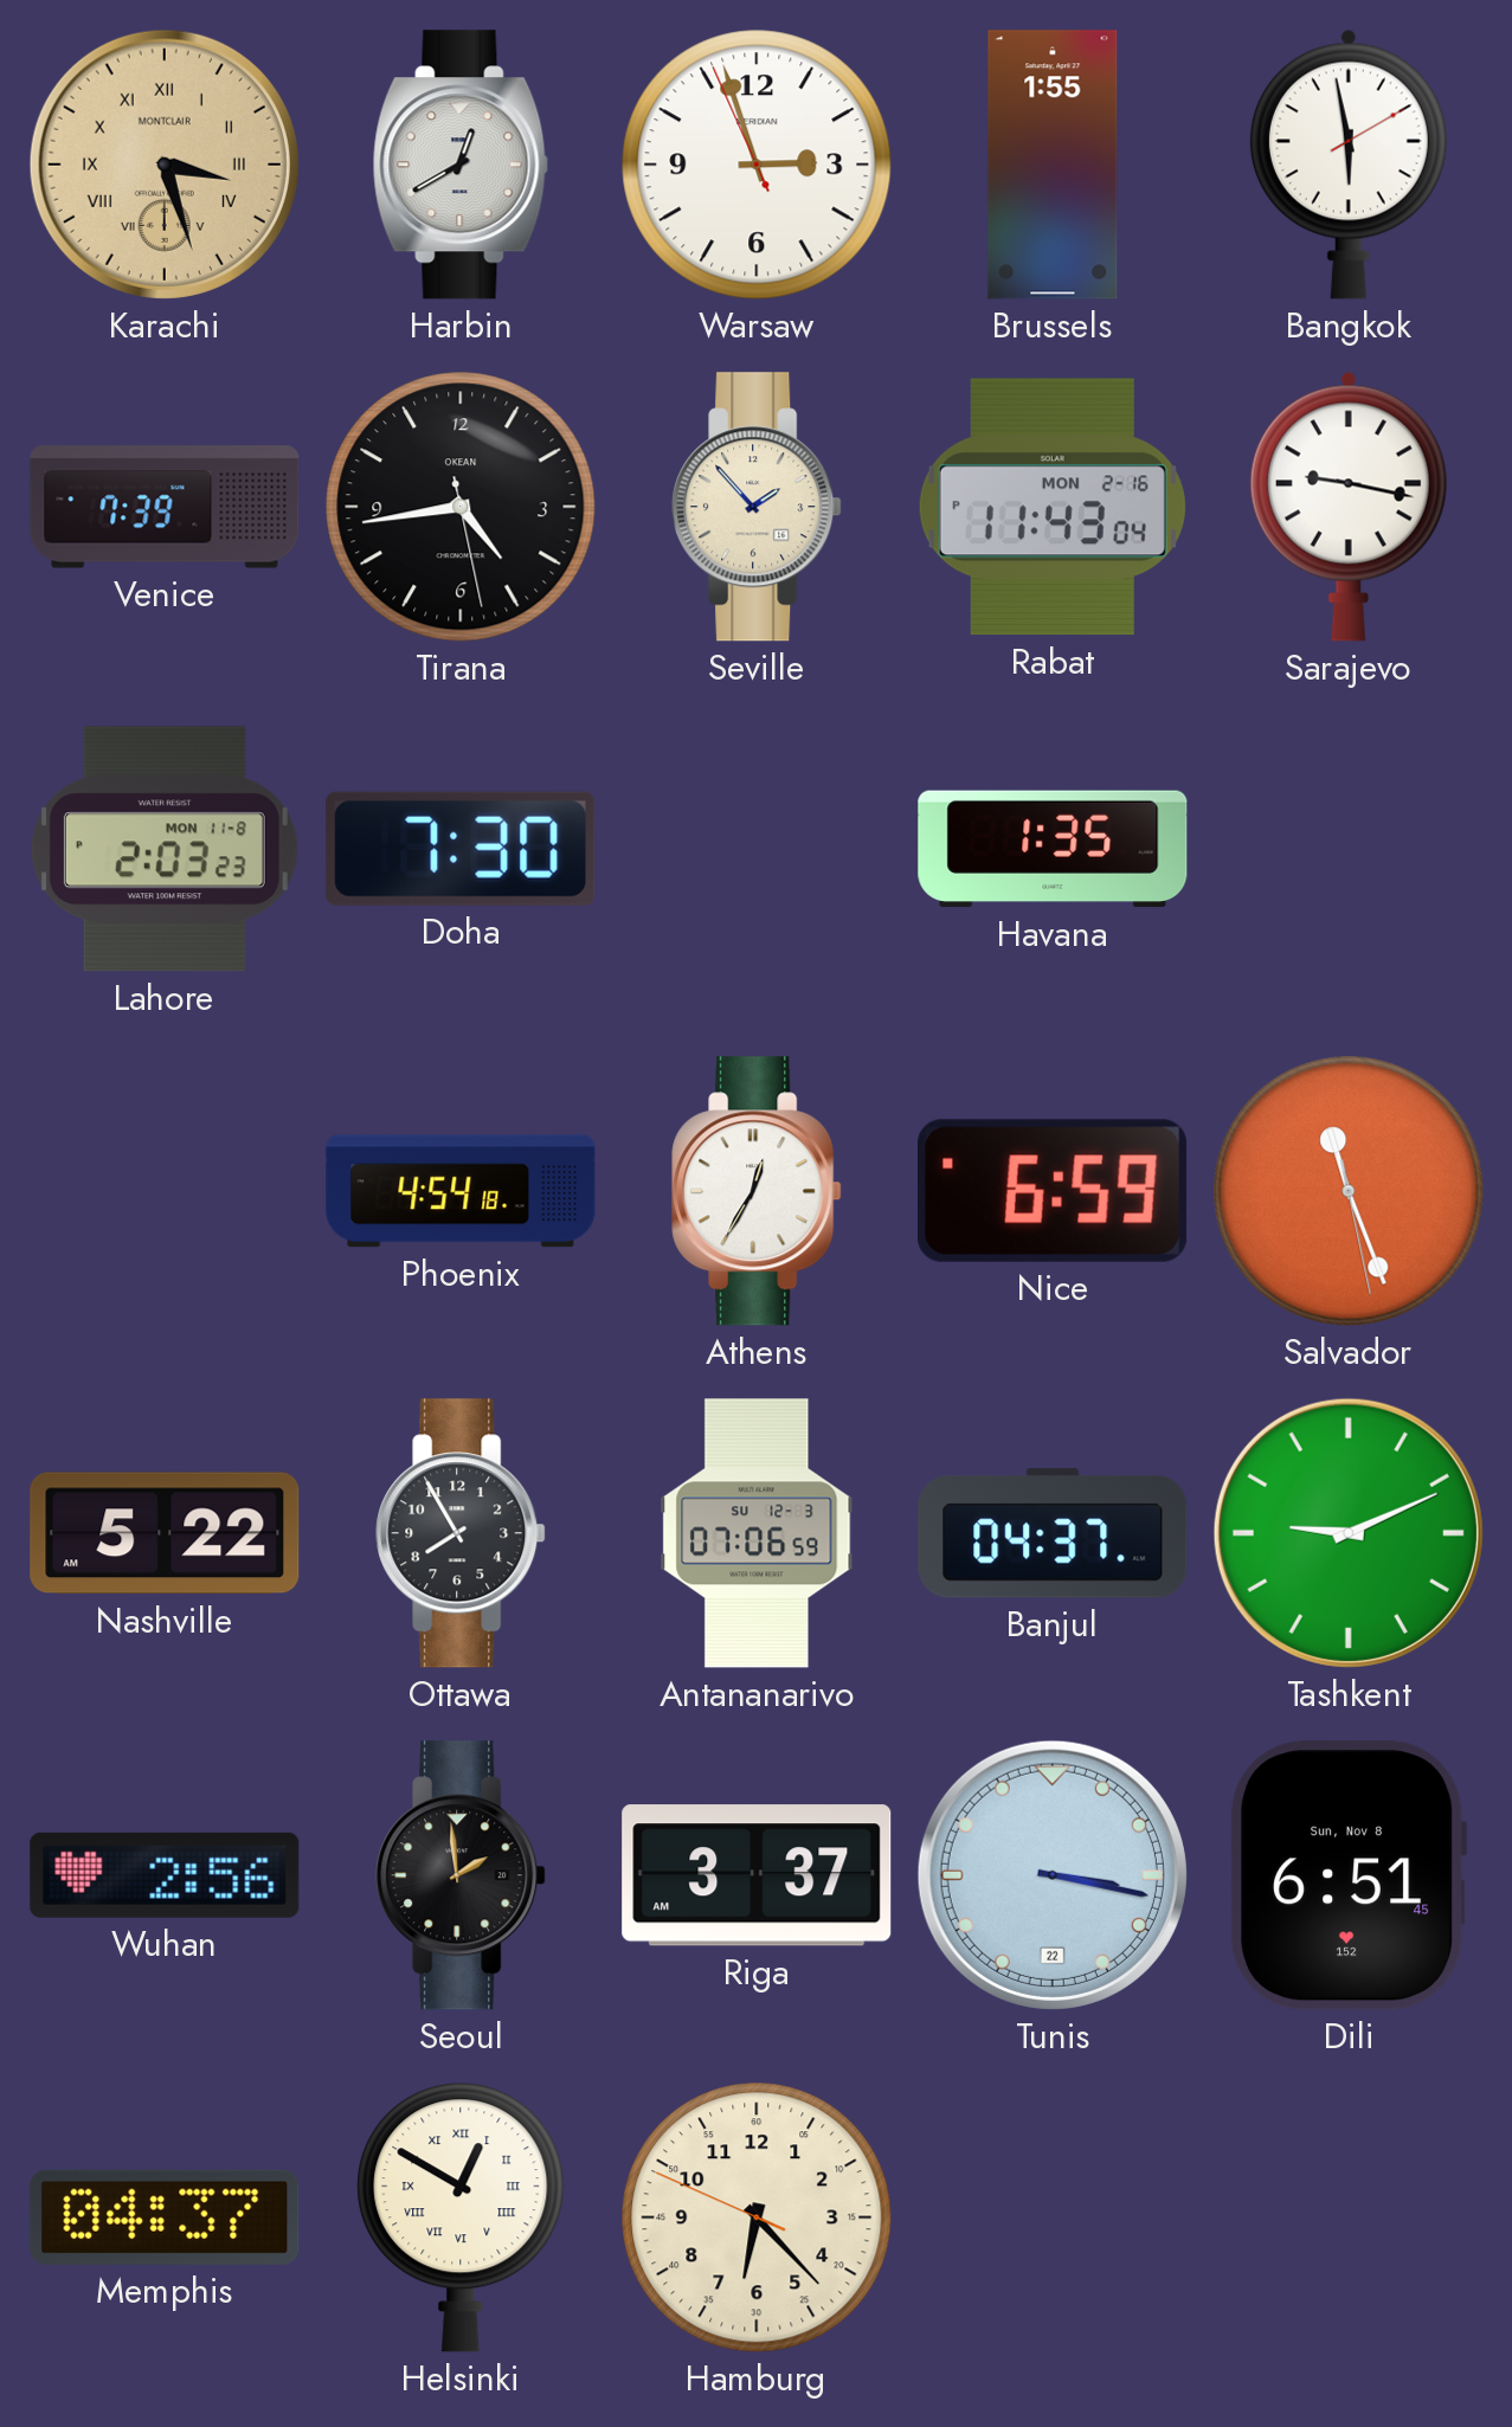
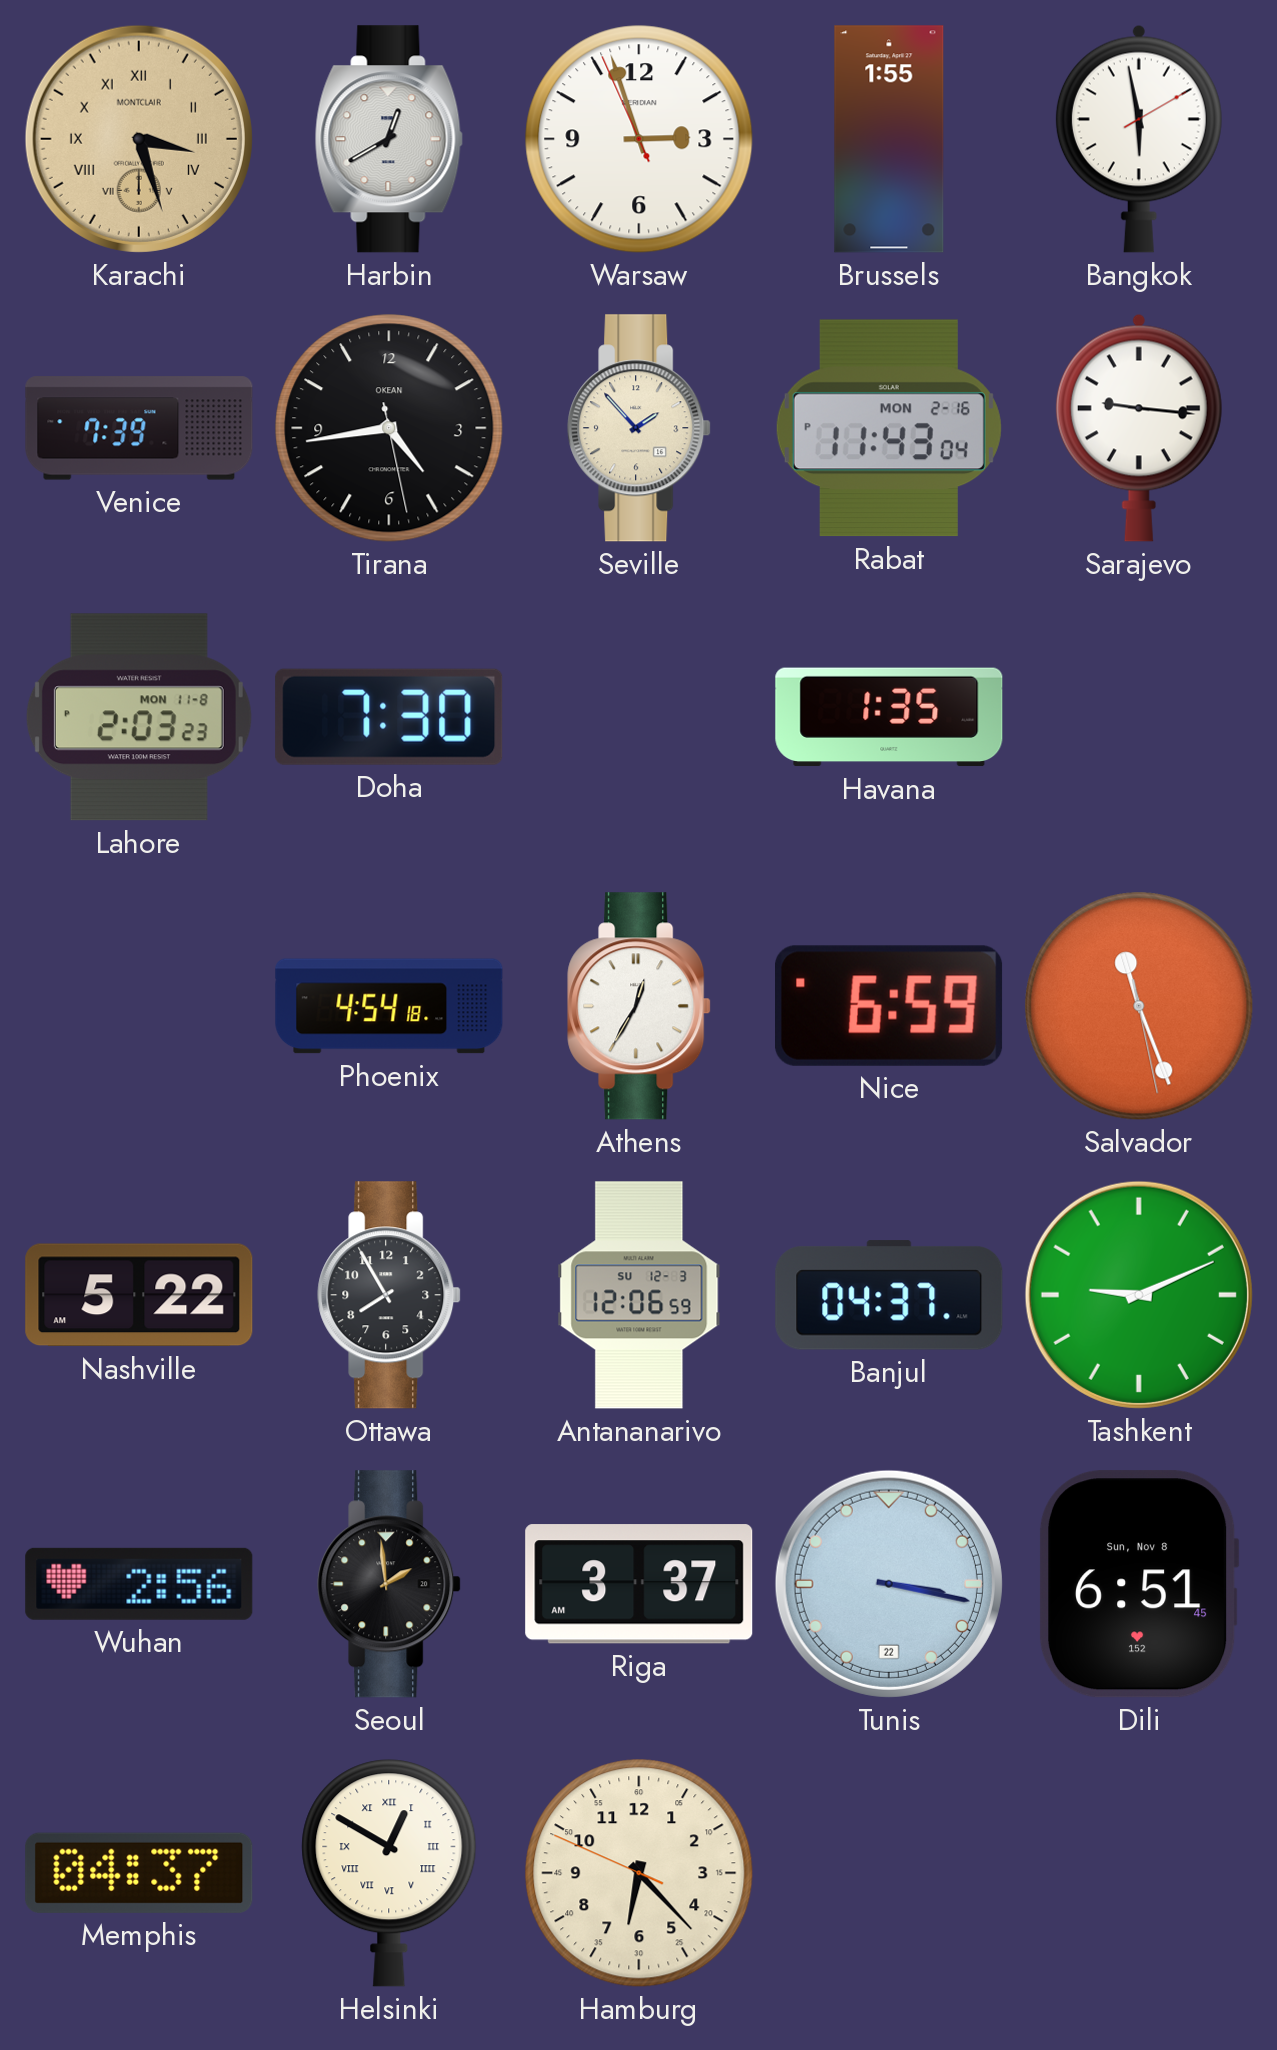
Sarajevo: 9:17 -> 9:16 (1139, 428)
Antananarivo: 07:06 -> 12:06 (639, 1295)
